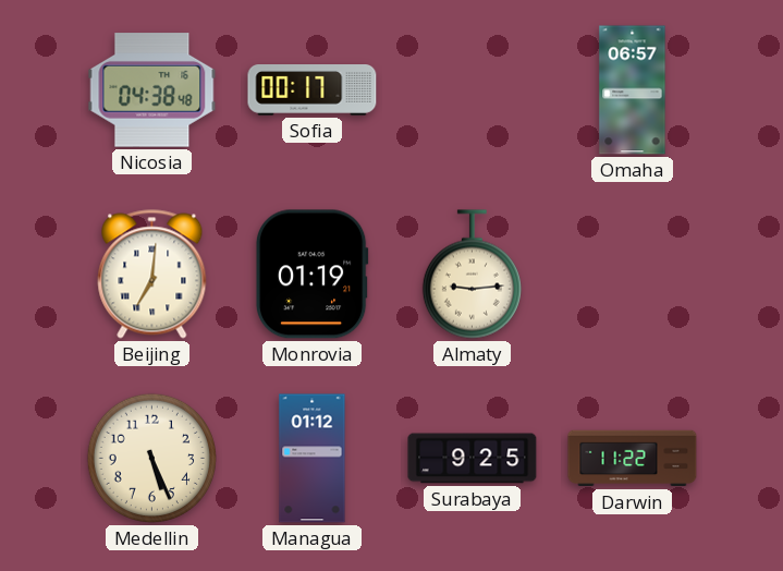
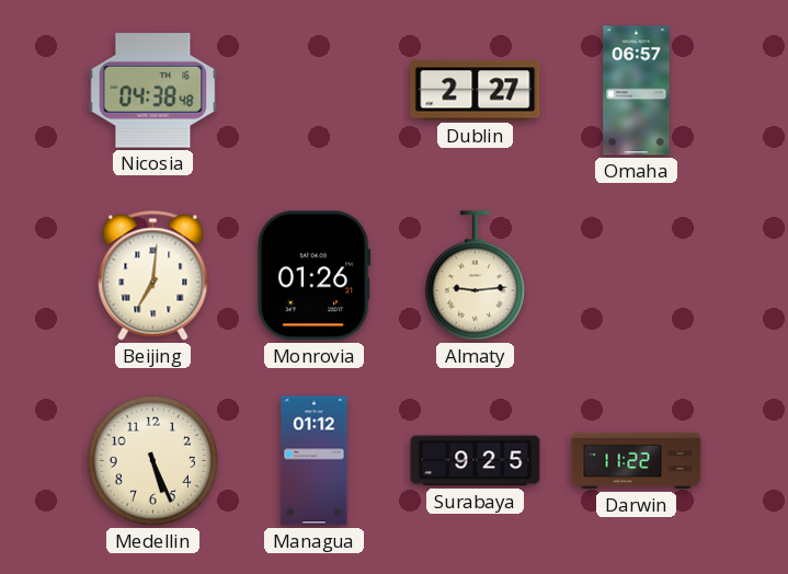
Sofia: 00:17 -> none (313, 90)
Dublin: none -> 2:27 (476, 91)
Monrovia: 01:19 -> 01:26 (313, 276)
